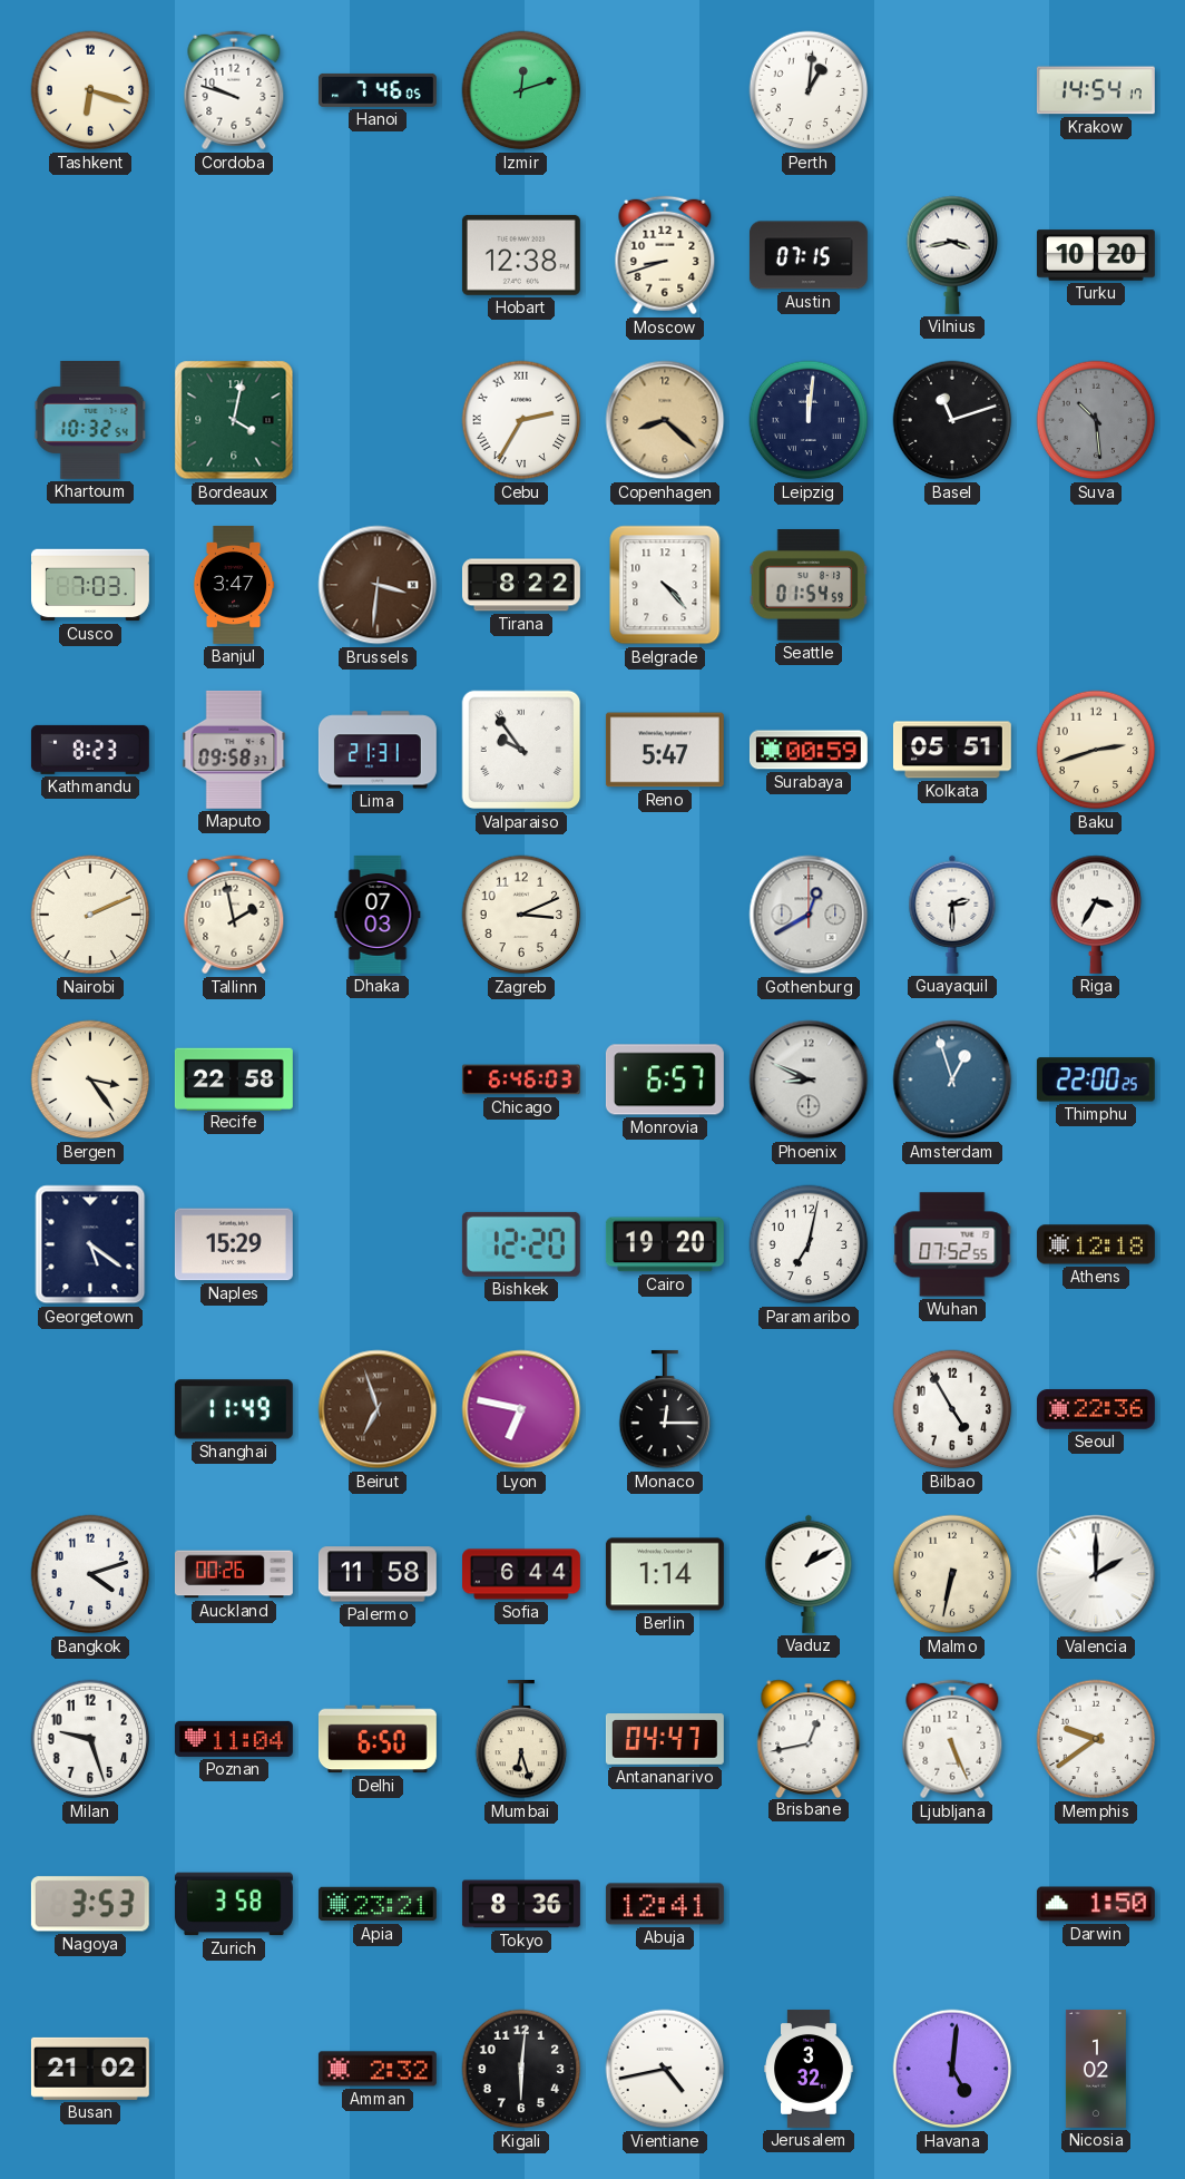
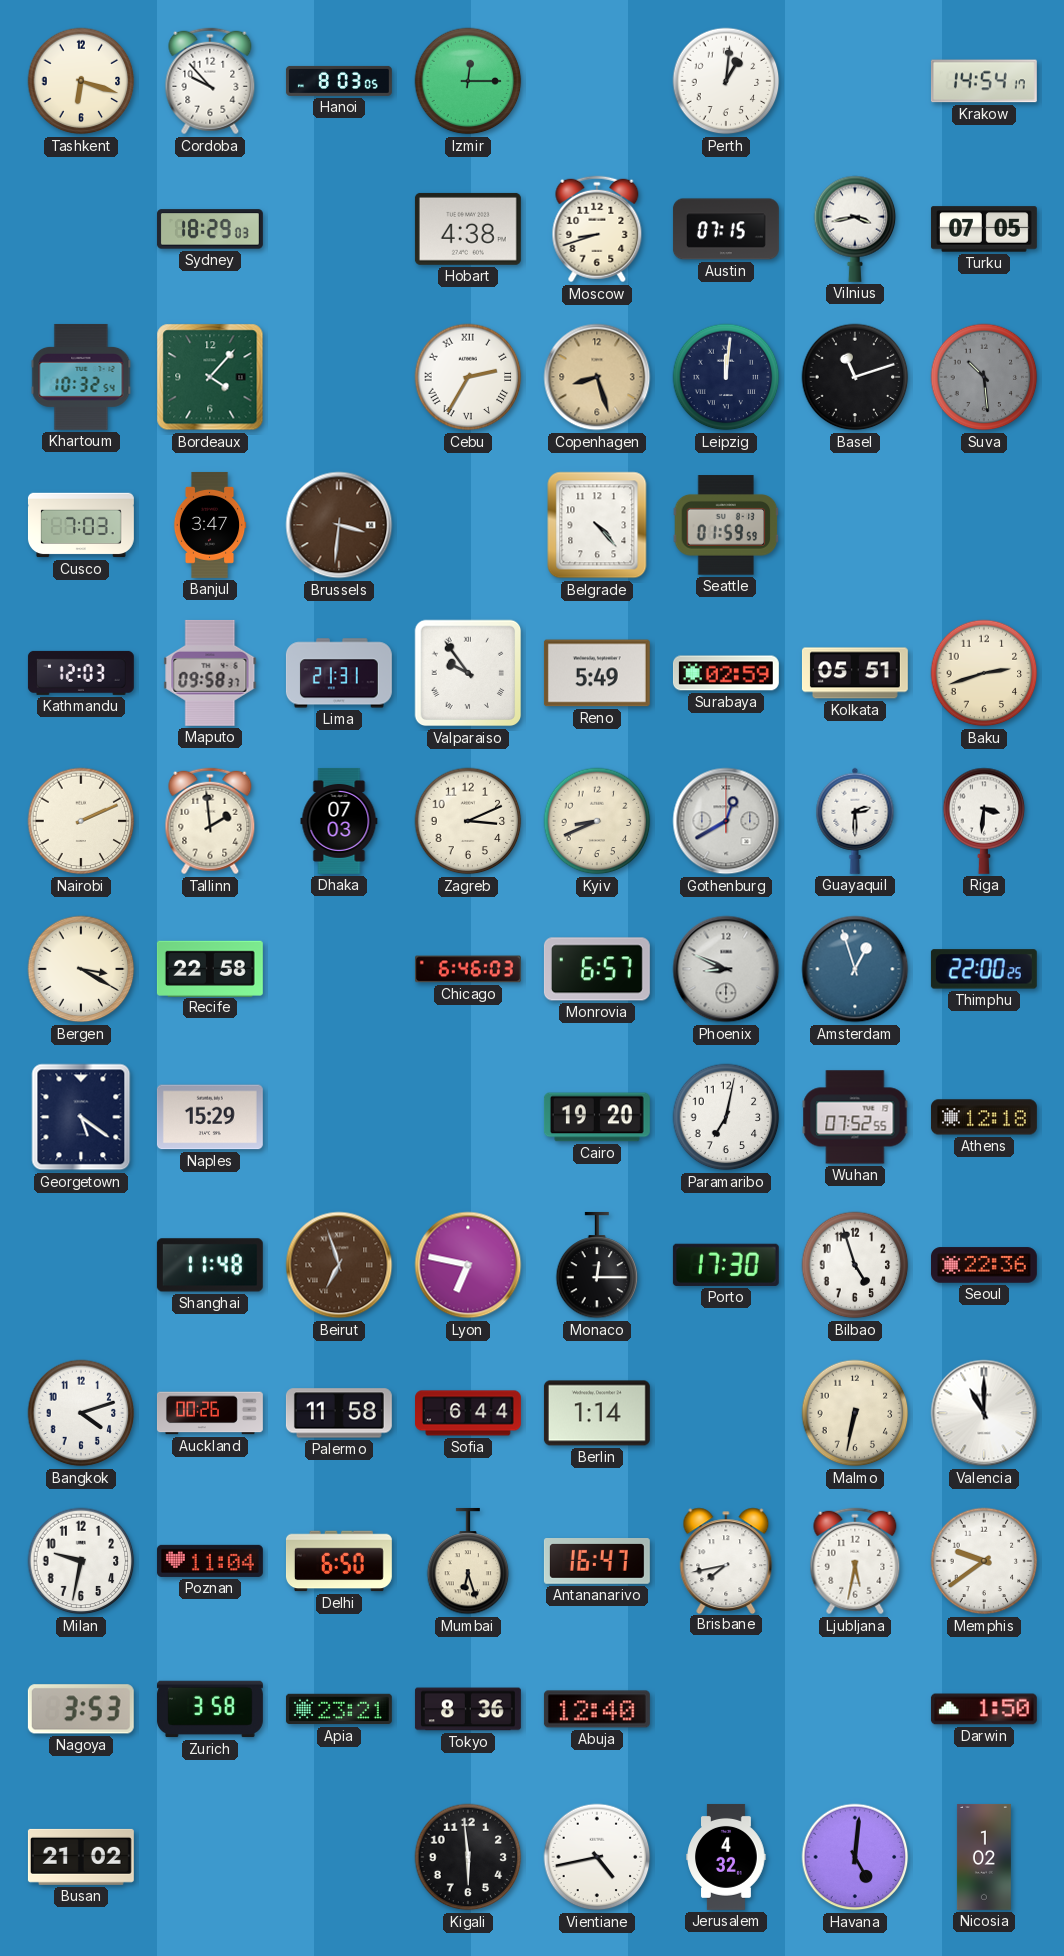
Cordoba: 9:48 -> 9:53 (210, 81)
Hanoi: 7:46 -> 8:03 (339, 81)
Izmir: 12:12 -> 12:15 (468, 81)
Sydney: none -> 18:29 (210, 229)
Hobart: 12:38 -> 4:38 (468, 229)
Turku: 10:20 -> 07:05 (984, 229)
Bordeaux: 4:02 -> 4:07 (210, 377)
Copenhagen: 8:22 -> 8:27 (597, 377)
Tirana: 8:22 -> none (521, 585)
Seattle: 01:54 -> 01:59 (726, 525)
Kathmandu: 8:23 -> 12:03 (81, 673)
Reno: 5:47 -> 5:49 (597, 673)
Surabaya: 00:59 -> 02:59 (726, 673)
Tallinn: 1:58 -> 1:59 (210, 821)
Kyiv: none -> 8:41 (597, 821)
Riga: 3:35 -> 3:31 (984, 821)
Bergen: 3:24 -> 3:20 (81, 969)
Bishkek: 12:20 -> none (521, 1244)
Shanghai: 11:49 -> 11:48 (210, 1265)
Porto: none -> 17:30 (726, 1265)
Bilbao: 4:55 -> 4:57 (855, 1265)
Vaduz: 1:10 -> none (809, 1574)
Valencia: 2:00 -> 11:00 (984, 1413)
Milan: 9:27 -> 9:32 (81, 1561)
Antananarivo: 04:47 -> 16:47 (597, 1562)
Brisbane: 12:43 -> 7:43 (726, 1560)
Ljubljana: 5:26 -> 5:32 (855, 1561)
Abuja: 12:41 -> 12:40 (597, 1709)
Amman: 2:32 -> none (378, 2069)
Kigali: 6:01 -> 5:59 (468, 1857)
Jerusalem: 3:32 -> 4:32 (726, 1857)
